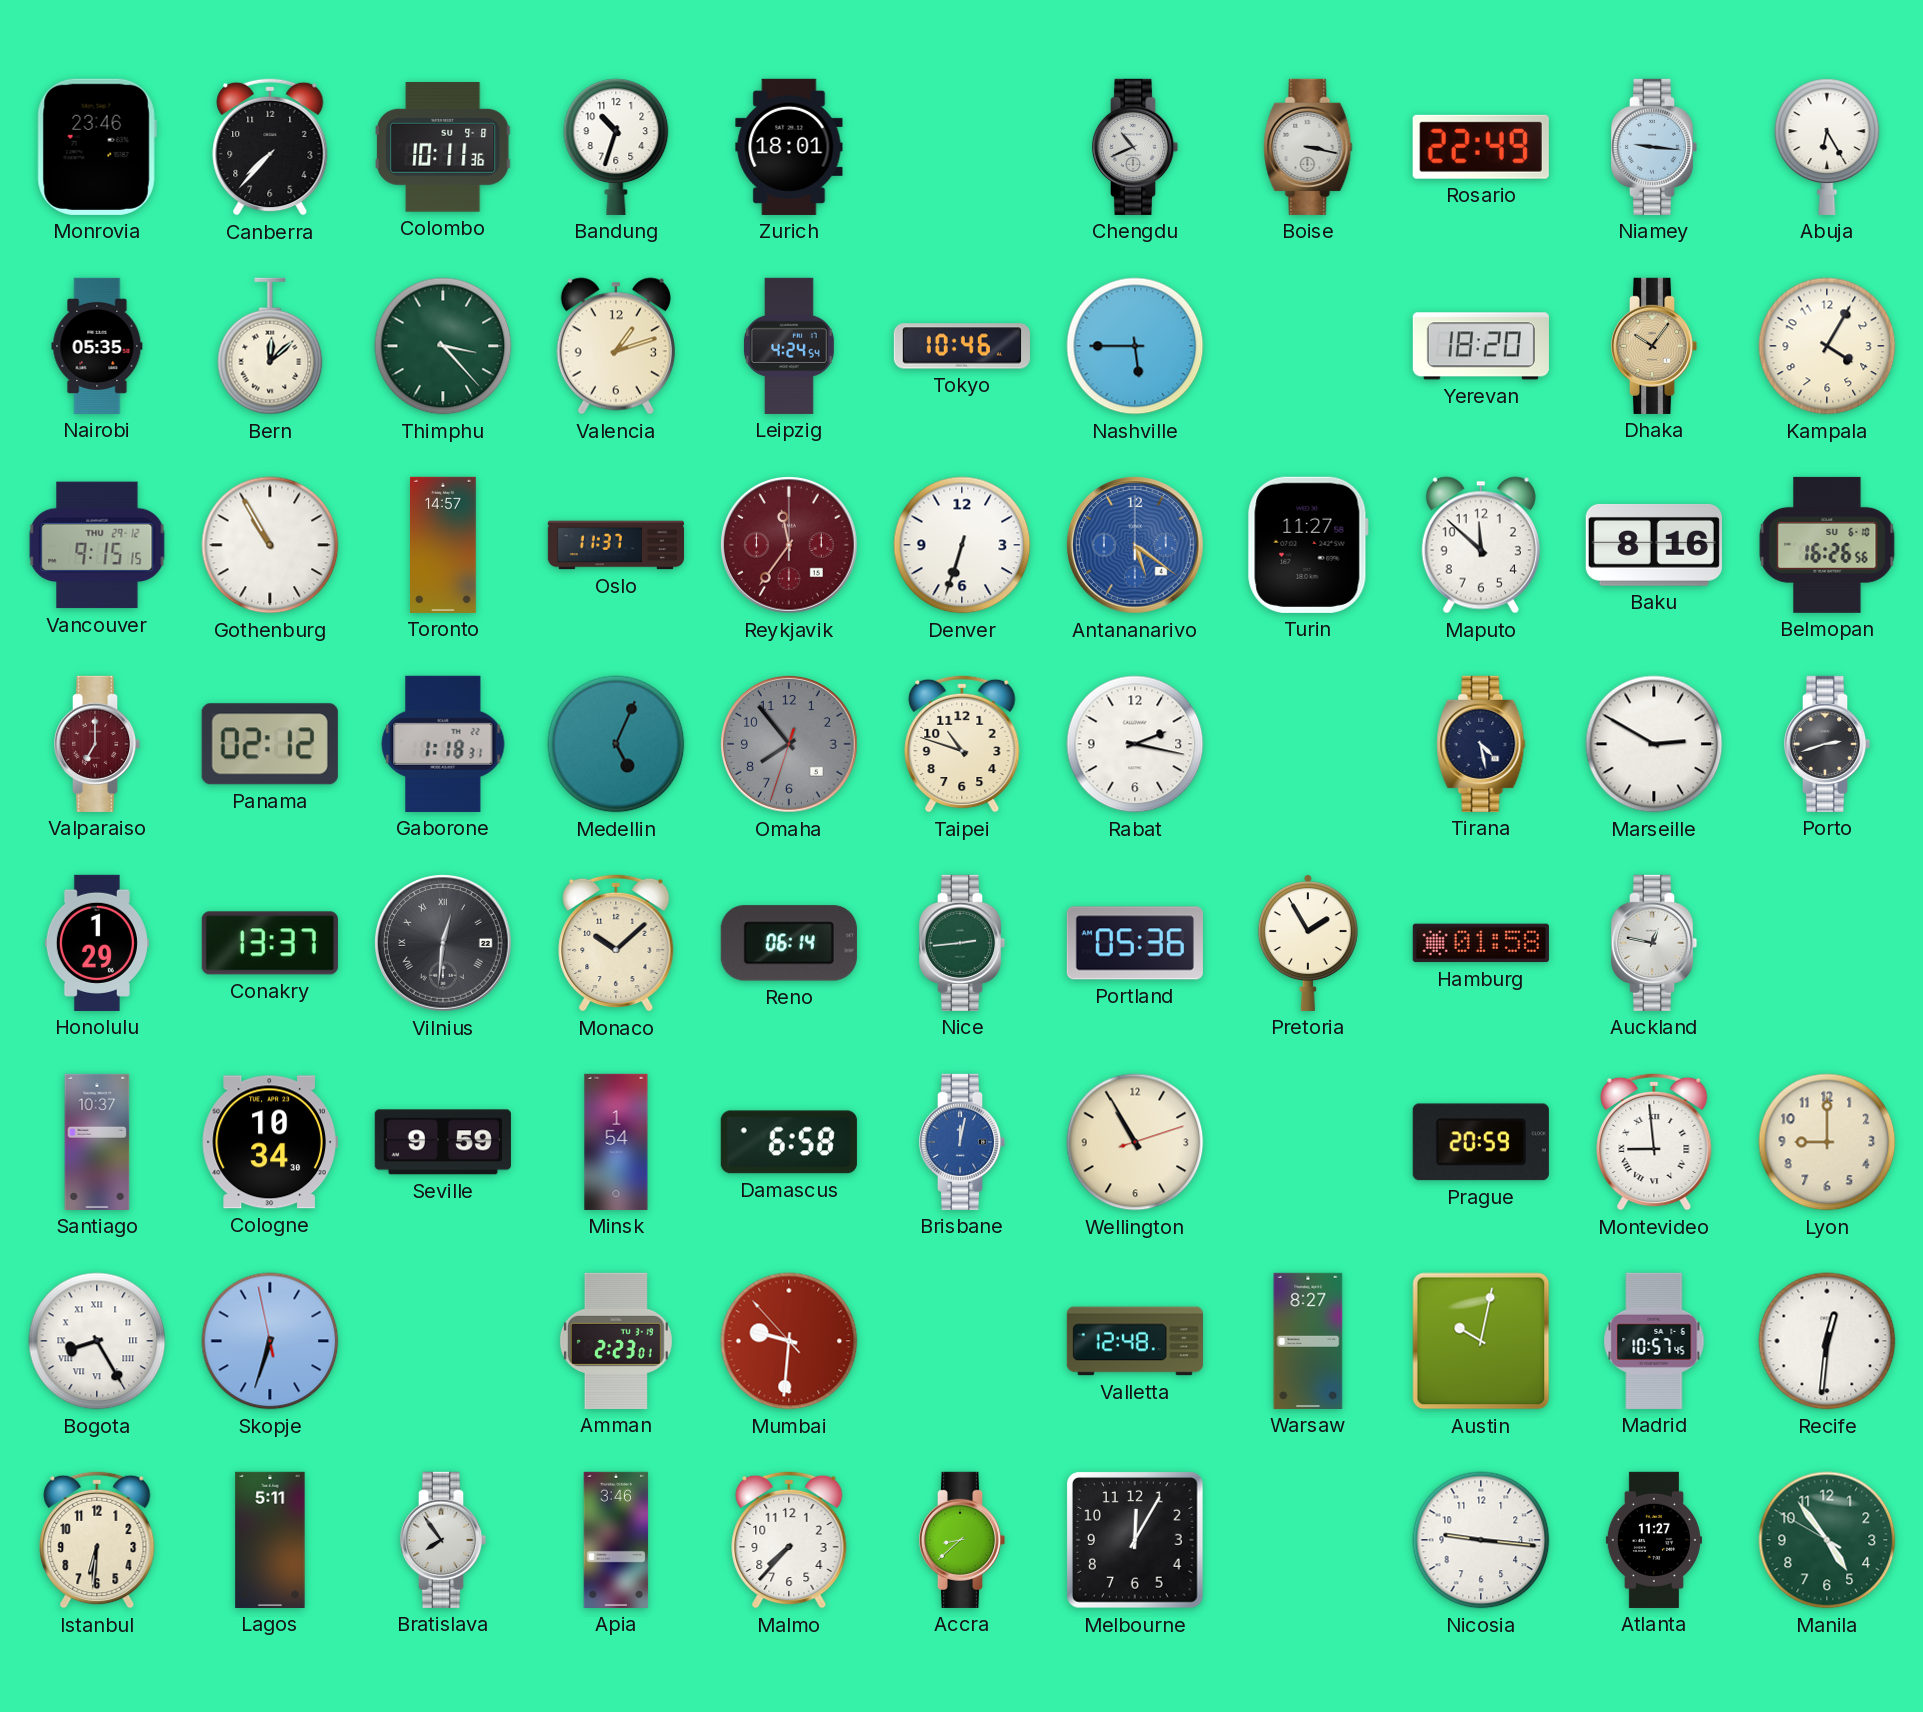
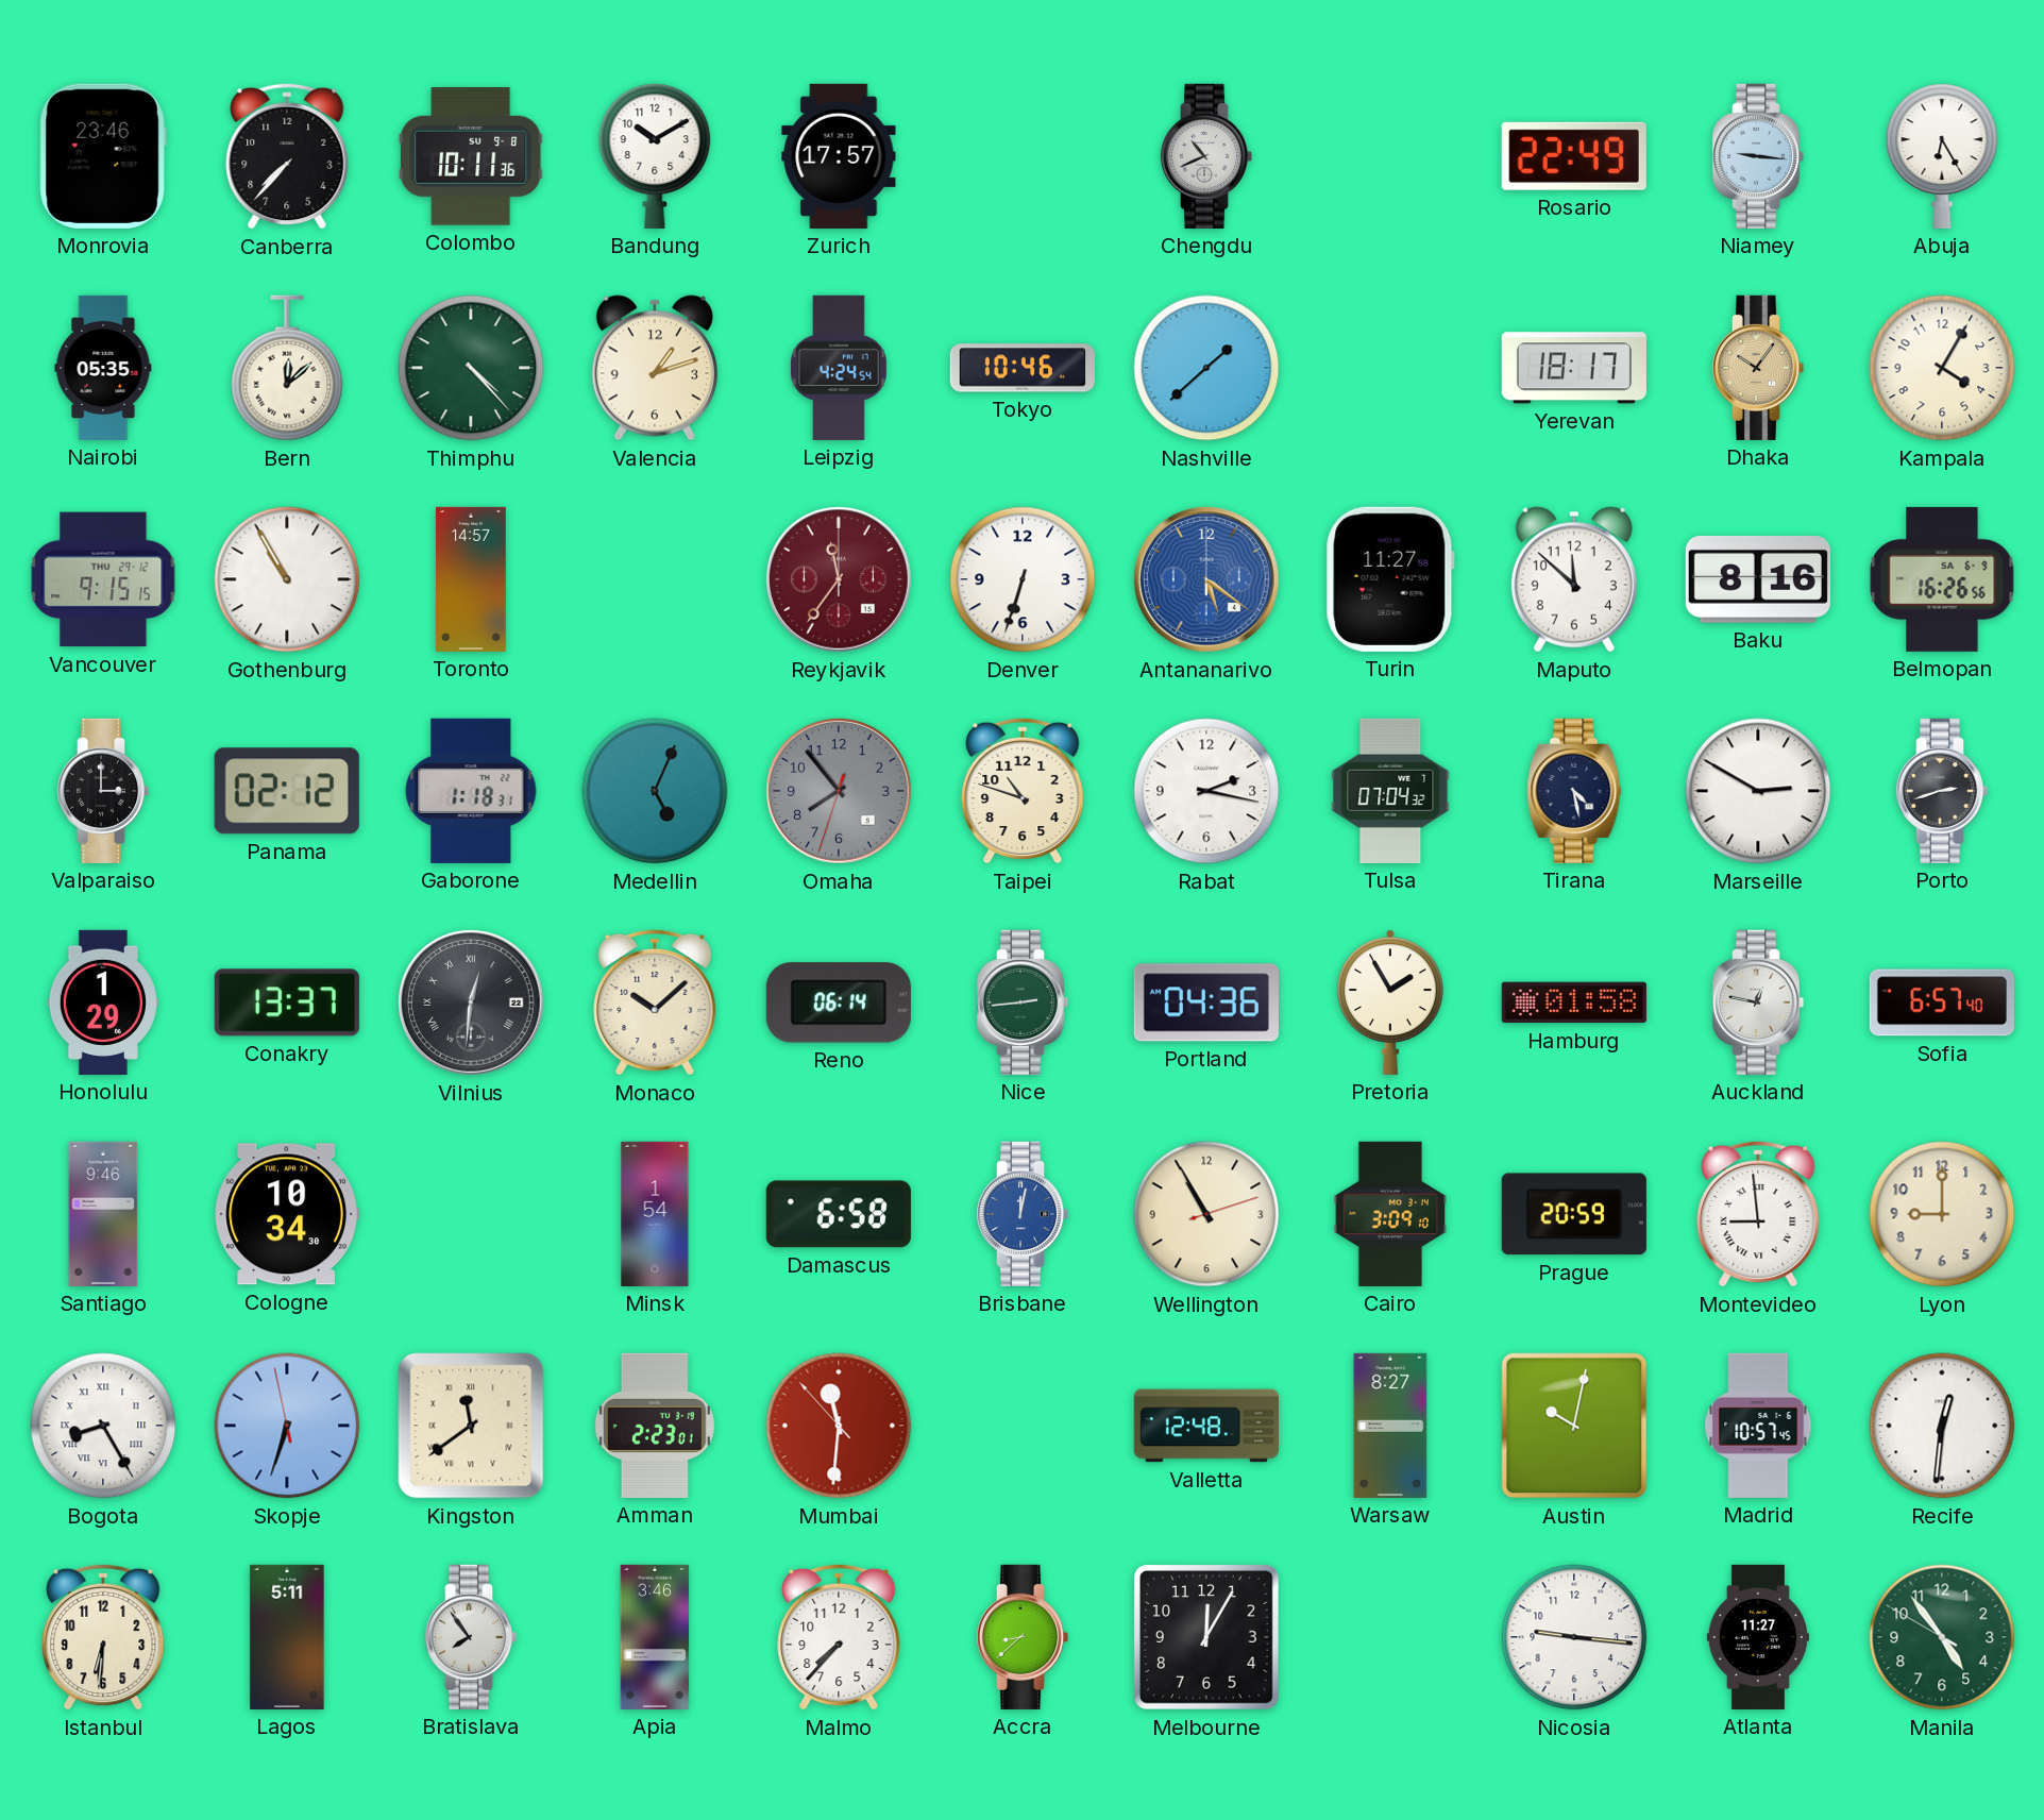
Bandung: 10:33 -> 10:10 (655, 156)
Zurich: 18:01 -> 17:57 (839, 156)
Boise: 3:17 -> none (1308, 147)
Thimphu: 3:23 -> 4:23 (471, 368)
Nashville: 5:45 -> 1:38 (1206, 368)
Yerevan: 18:20 -> 18:17 (1574, 368)
Oslo: 11:37 -> none (615, 545)
Belmopan date: SU 6-10 -> SA 6-9 (1942, 579)
Valparaiso: 7:00 -> 3:00 (103, 791)
Valparaiso dial: burgundy -> black (103, 791)
Tulsa: none -> 07:04 (1390, 791)
Portland: 05:36 -> 04:36 (1206, 1002)
Sofia: none -> 6:57 (1942, 1002)
Santiago: 10:37 -> 9:46 (103, 1214)
Seville: 9:59 -> none (443, 1142)
Cairo: none -> 3:09 (1389, 1214)
Kingston: none -> 11:39 (471, 1426)
Mumbai: 9:30 -> 11:30 (839, 1426)
